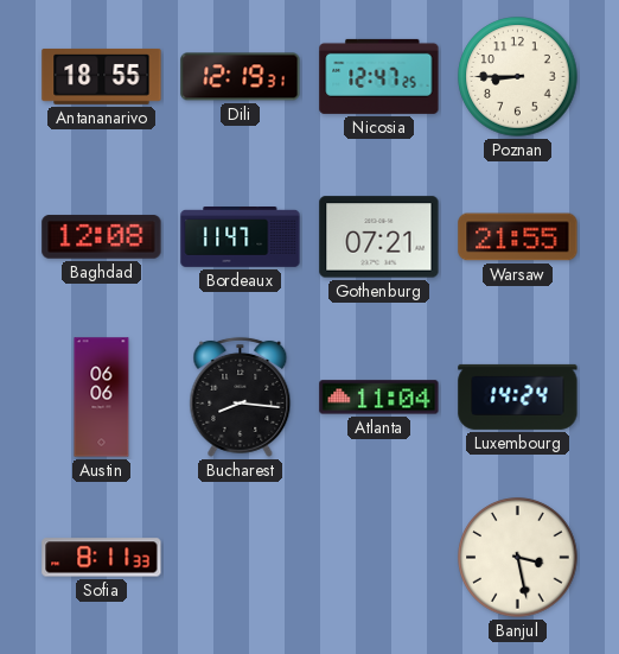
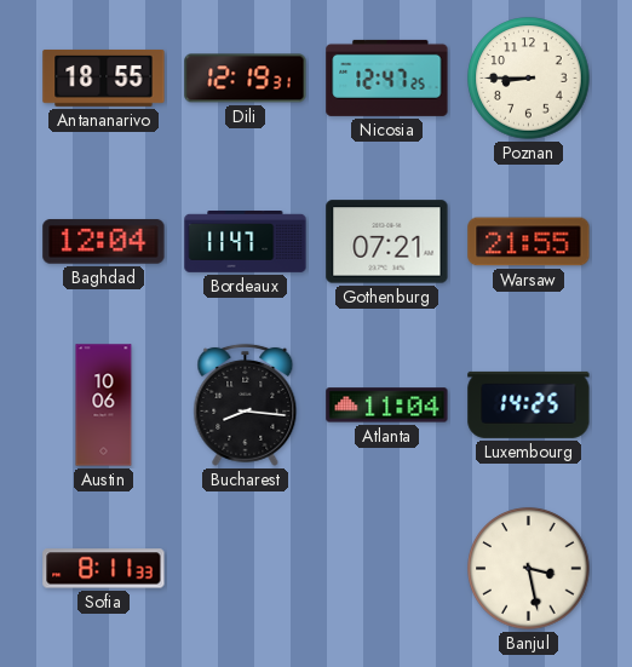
Baghdad: 12:08 -> 12:04 (104, 242)
Austin: 06:06 -> 10:06 (104, 406)
Luxembourg: 14:24 -> 14:25 (529, 404)
